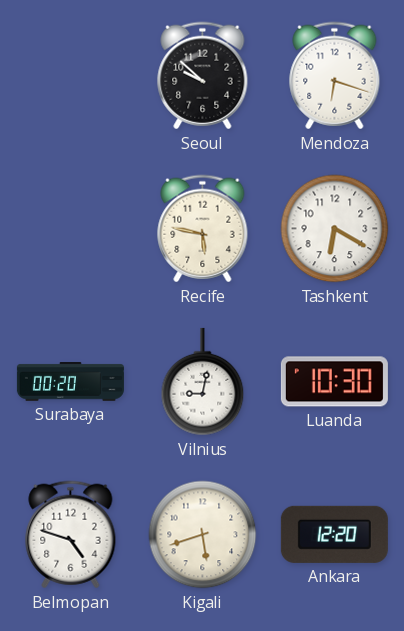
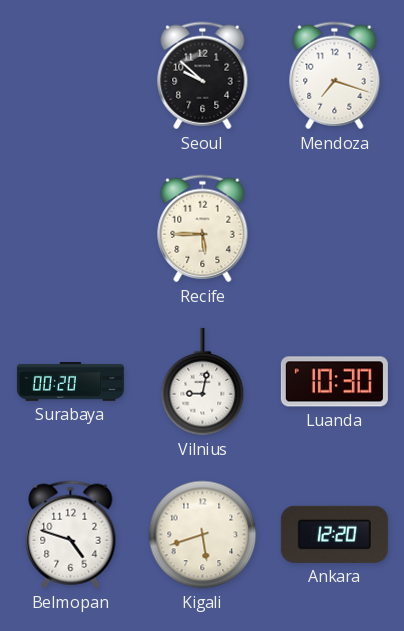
Mendoza: 6:18 -> 7:18 (335, 76)
Recife: 5:47 -> 5:45 (203, 229)
Tashkent: 6:20 -> none (335, 229)
